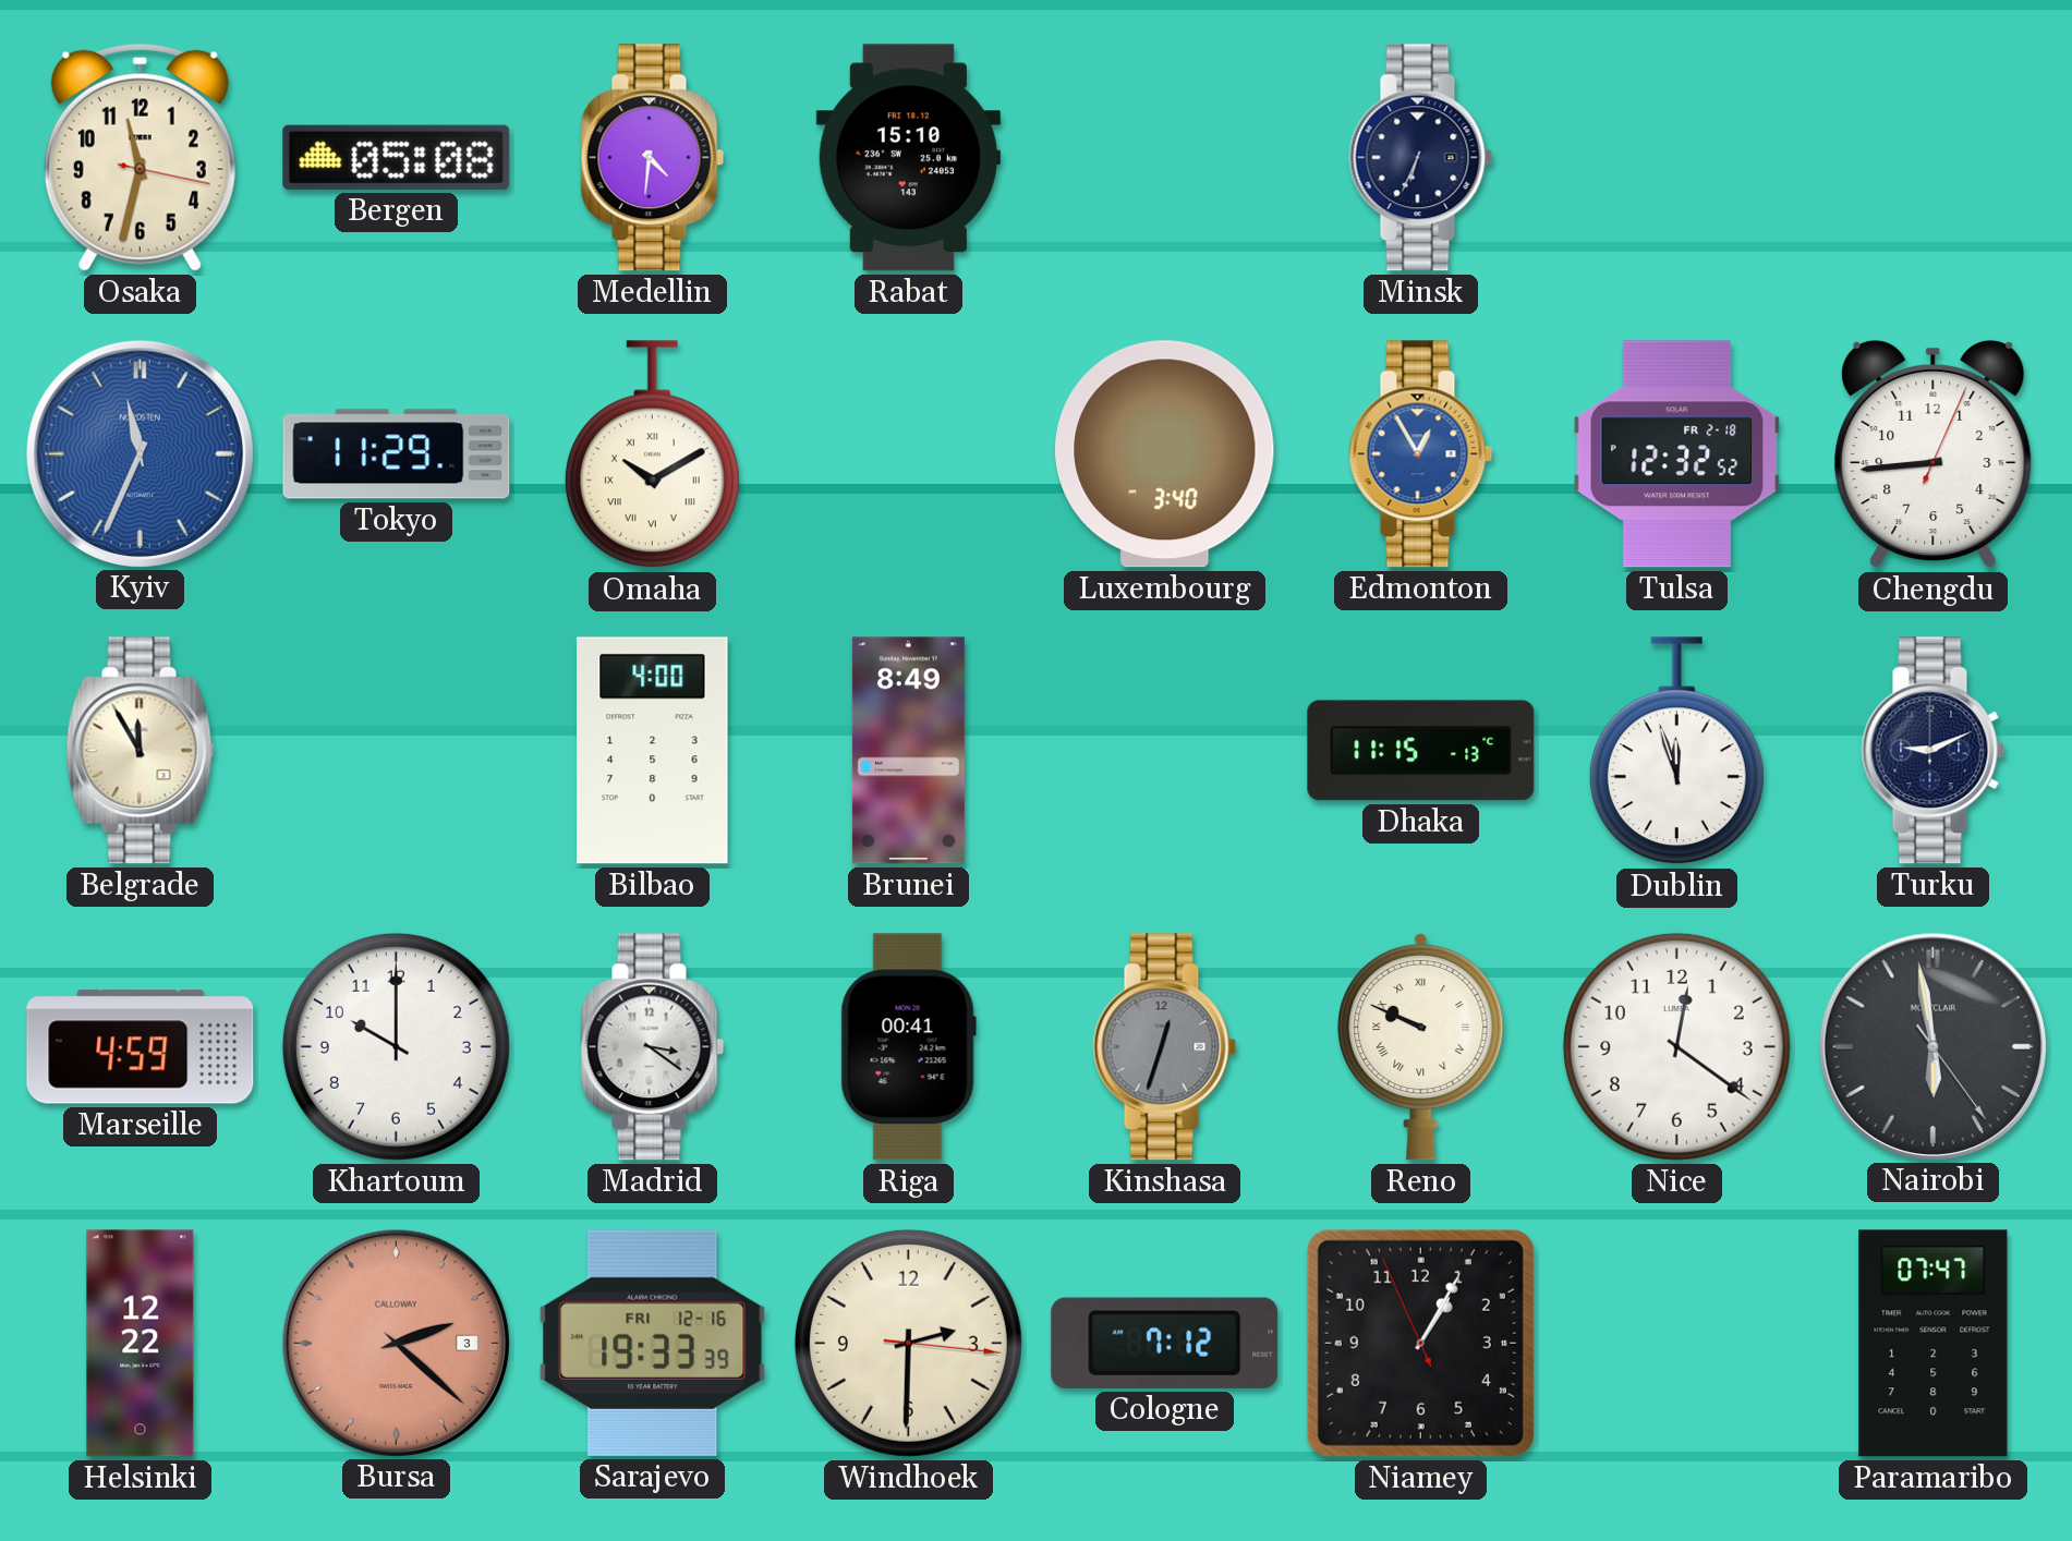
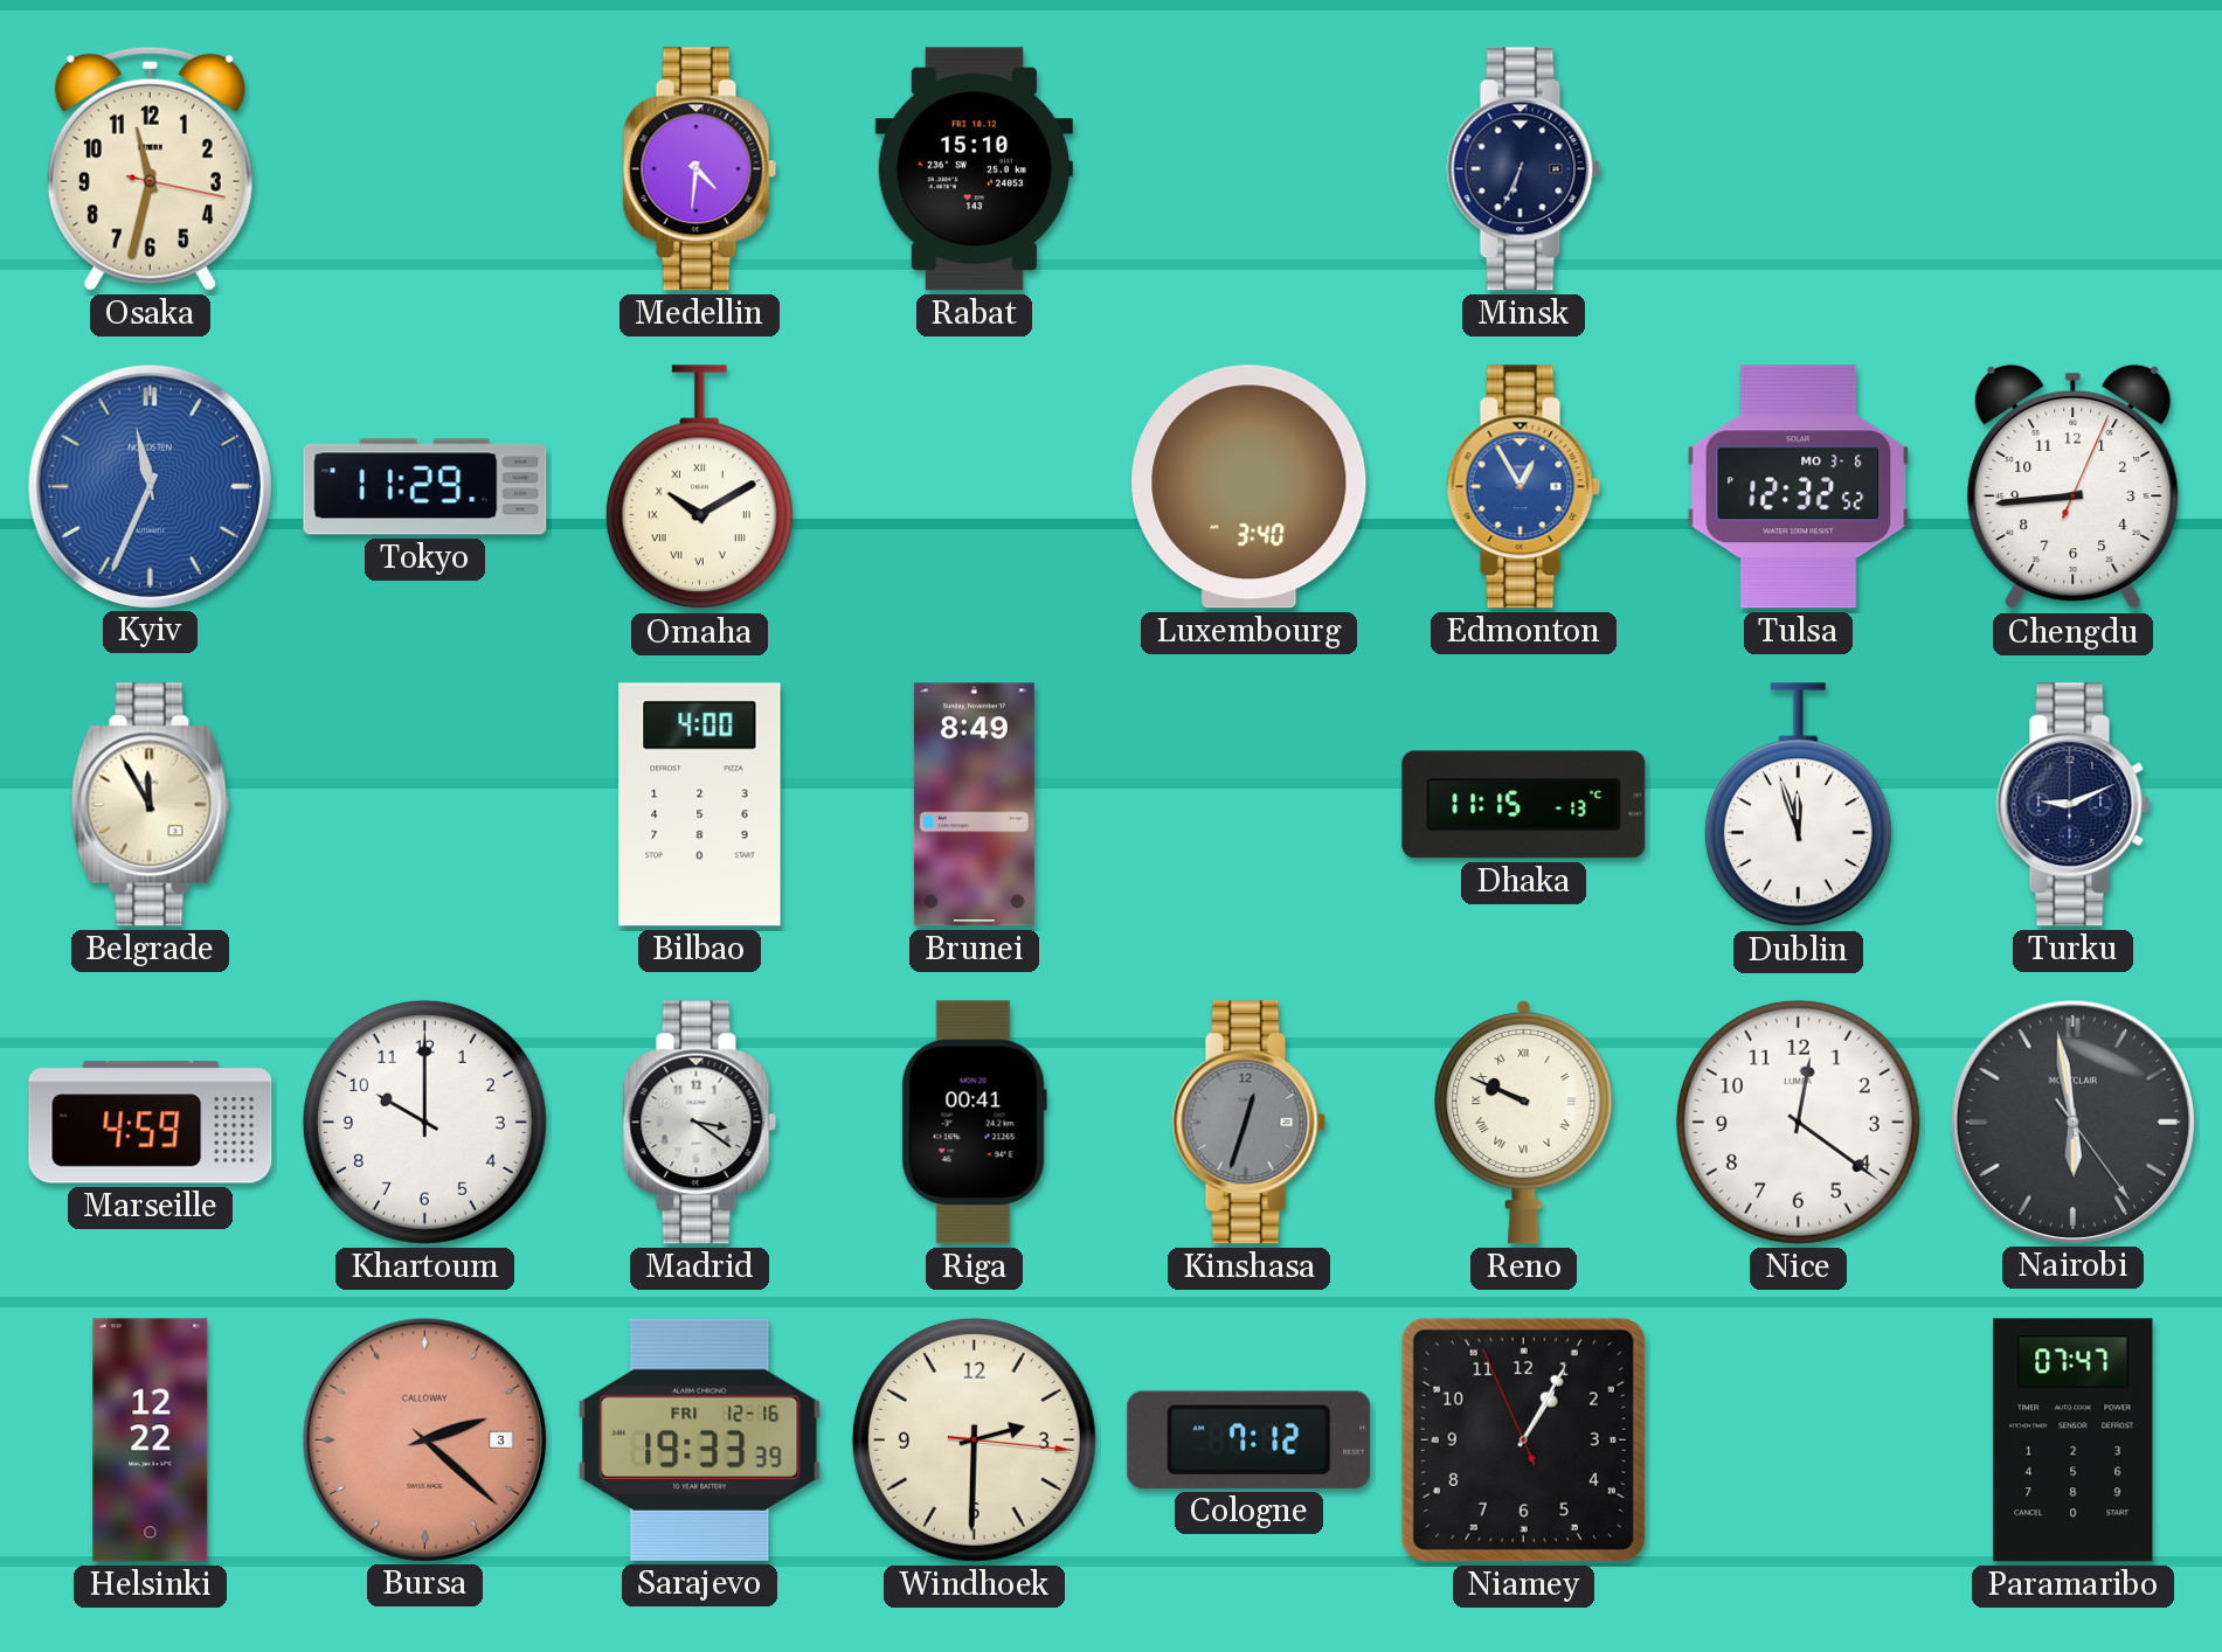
Bergen: 05:08 -> none (397, 157)
Tulsa date: FR 2-18 -> MO 3-6 (1799, 487)
